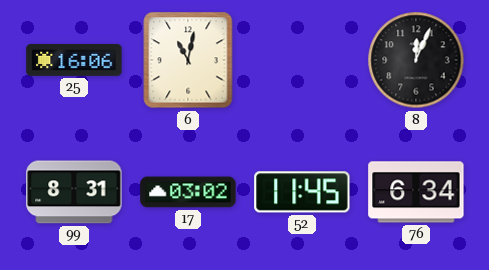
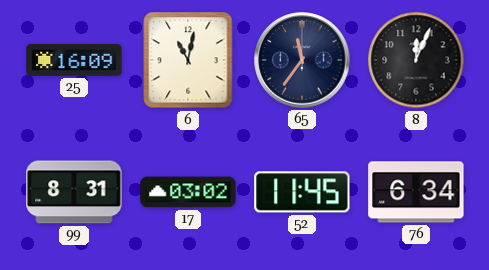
25: 16:06 -> 16:09 (74, 60)
65: none -> 11:36 (302, 60)
